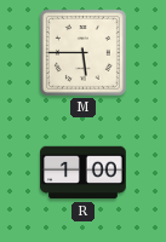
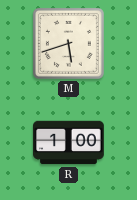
M: 5:45 -> 5:42 (68, 43)
